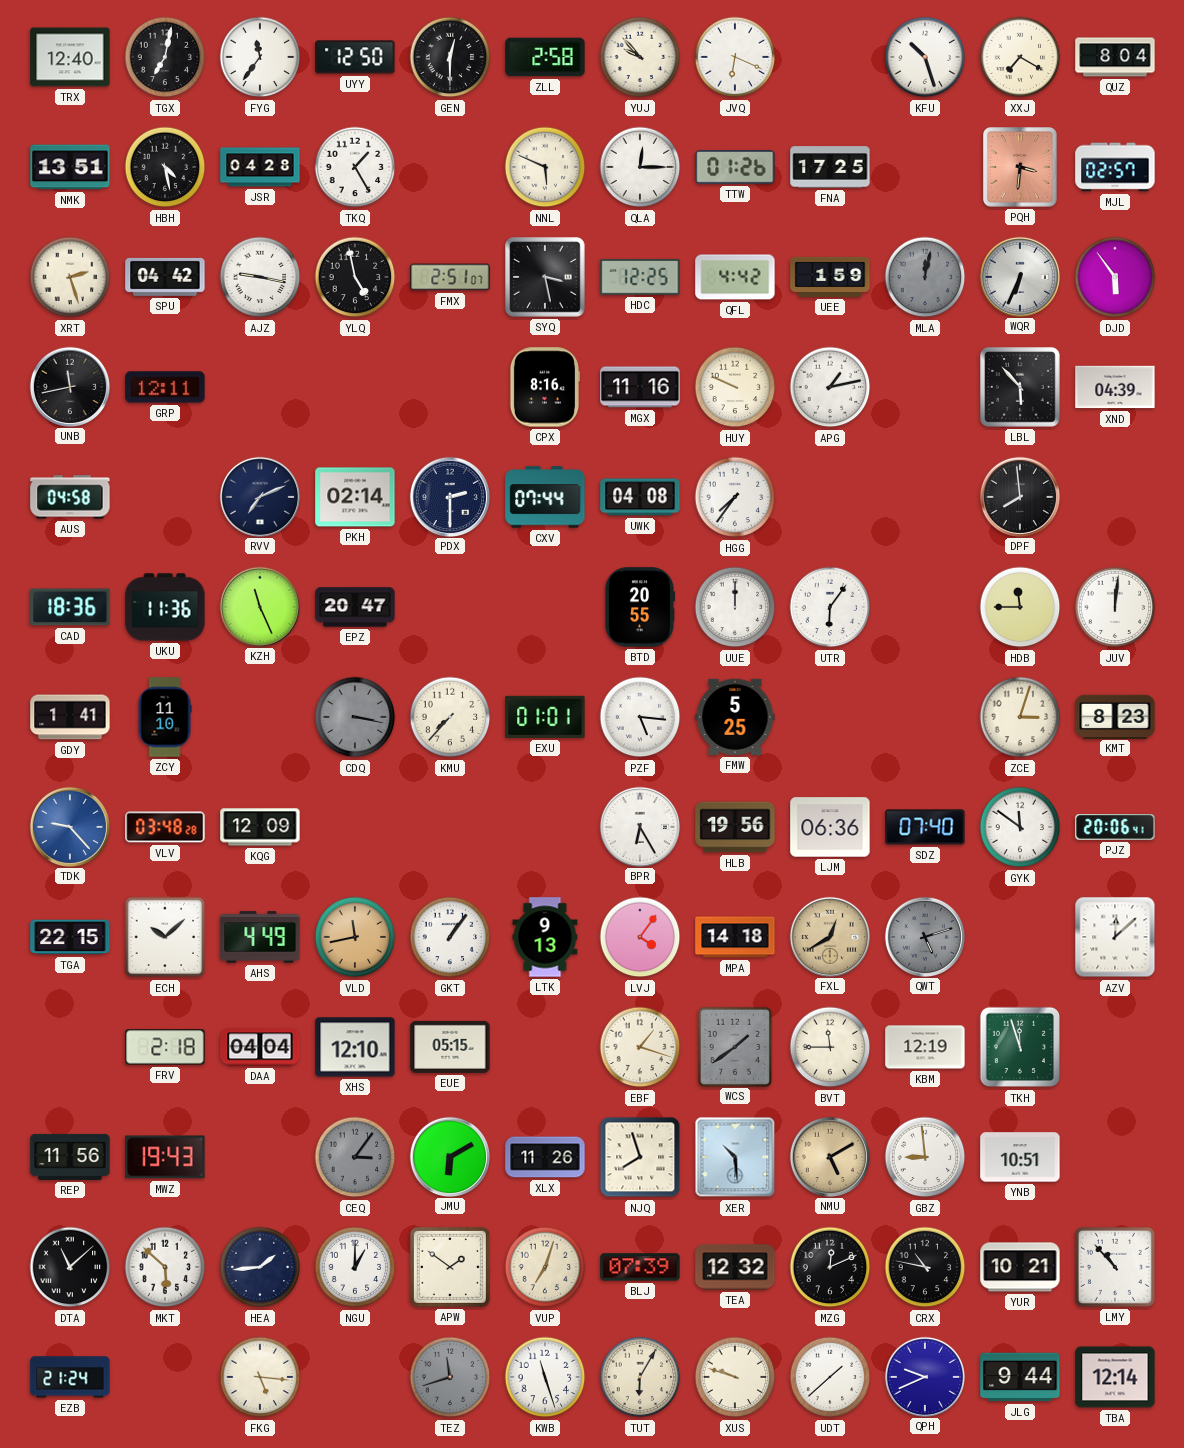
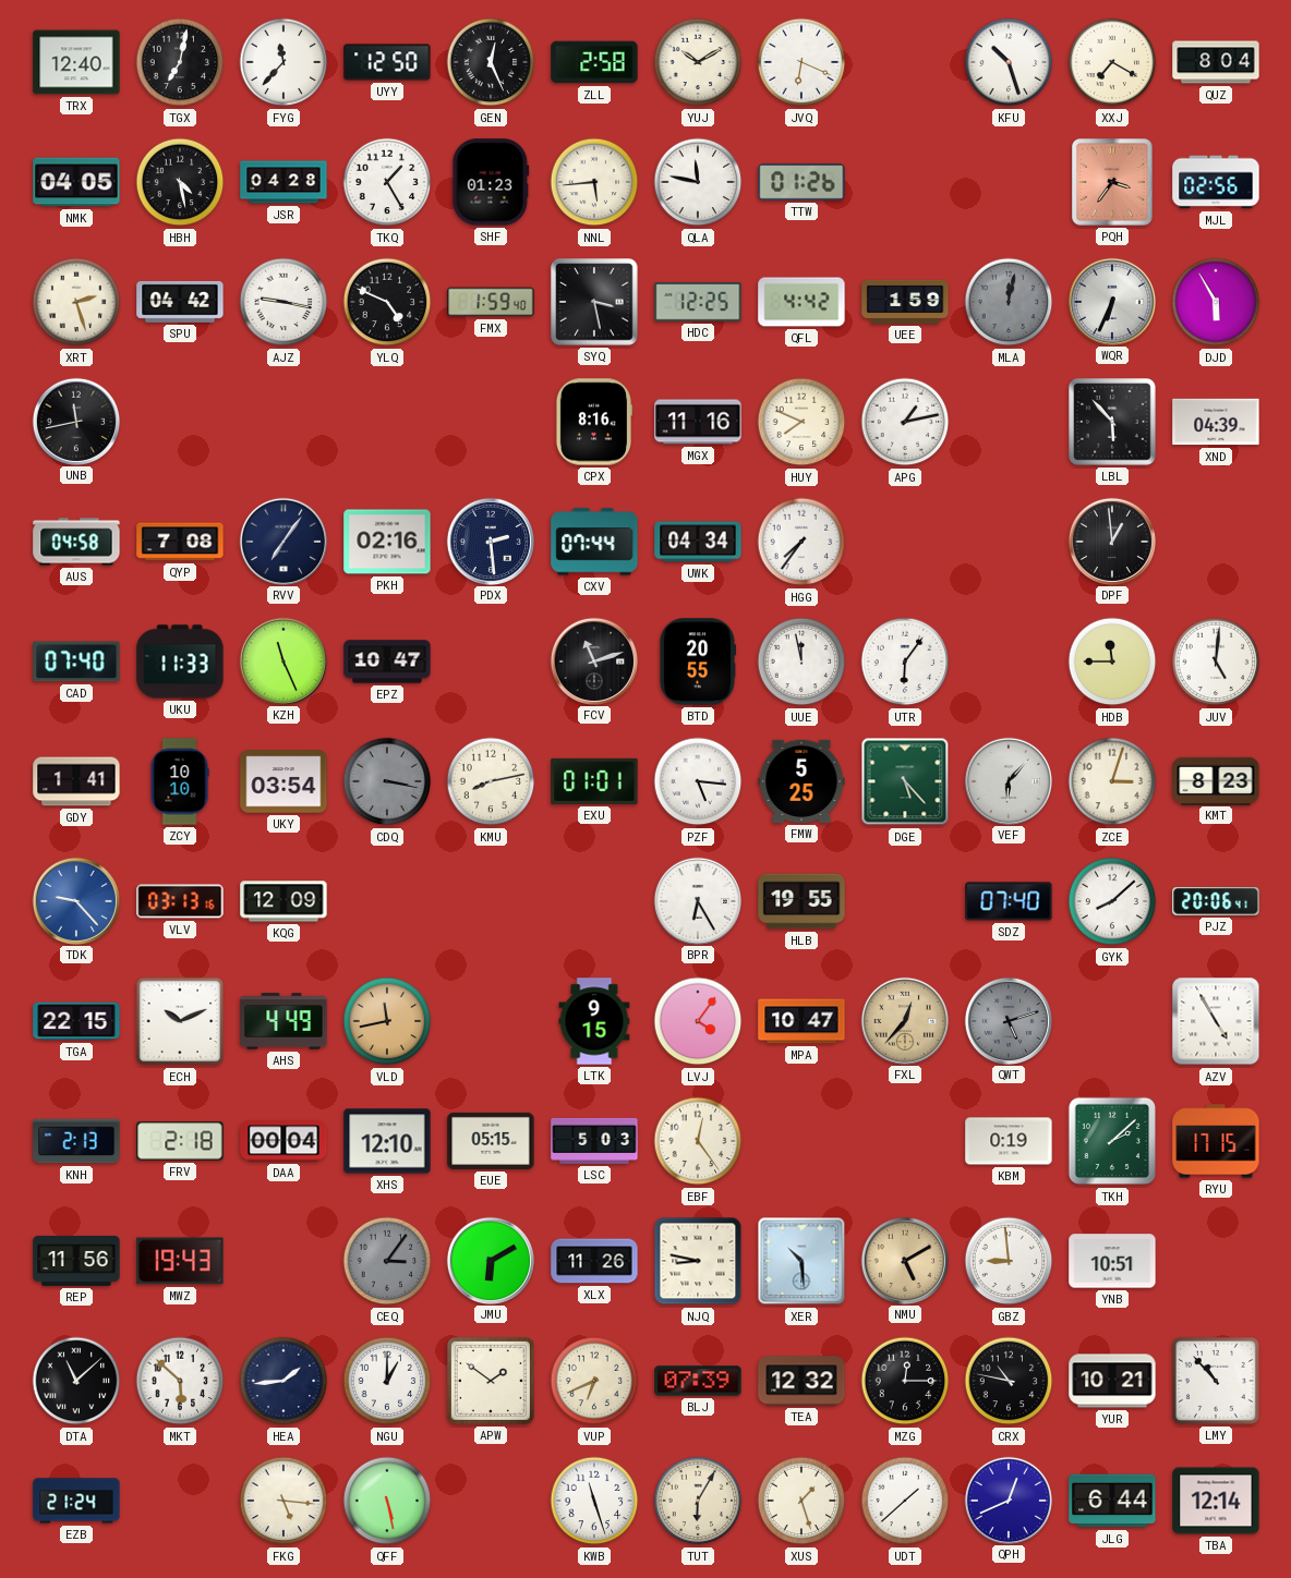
FYG: 11:36 -> 11:37 (283, 62)
GEN: 12:30 -> 12:26 (491, 62)
YUJ: 9:53 -> 10:10 (698, 62)
NMK: 13:51 -> 04:05 (76, 182)
SHF: none -> 01:23 (491, 182)
NNL: 5:49 -> 5:44 (594, 182)
QLA: 12:15 -> 11:47 (698, 182)
FNA: 17:25 -> none (830, 167)
PQH: 3:31 -> 3:36 (1113, 182)
MJL: 02:57 -> 02:56 (1216, 182)
YLQ: 4:58 -> 4:49 (387, 302)
FMX: 2:51 -> 1:59 (491, 302)
DJD: 5:54 -> 5:55 (1216, 302)
GRP: 12:11 -> none (165, 387)
HUY: 9:49 -> 7:49 (801, 422)
QYP: none -> 7:08 (180, 542)
RVV: 7:11 -> 7:06 (282, 541)
PKH: 02:14 -> 02:16 (387, 542)
PDX: 2:30 -> 2:29 (490, 541)
UWK: 04:08 -> 04:34 (698, 542)
DPF: 7:59 -> 12:59 (1111, 541)
CAD: 18:36 -> 07:40 (76, 661)
UKU: 11:36 -> 11:33 (180, 661)
EPZ: 20:47 -> 10:47 (387, 661)
FCV: none -> 11:12 (593, 660)
UUE: 12:00 -> 11:58 (801, 661)
JUV: 12:01 -> 5:01 (1216, 661)
ZCY: 11:10 -> 10:10 (180, 781)
UKY: none -> 03:54 (283, 781)
KMU: 7:37 -> 8:13 (491, 781)
DGE: none -> 5:23 (905, 781)
VEF: none -> 6:07 (1008, 780)
VLV: 03:48 -> 03:13 (180, 901)
HLB: 19:56 -> 19:55 (801, 901)
LJM: 06:36 -> none (830, 827)
GYK: 11:51 -> 8:08 (1112, 901)
ECH: 10:08 -> 10:11 (180, 1021)
GKT: 1:06 -> none (450, 937)
LTK: 9:13 -> 9:15 (594, 1021)
MPA: 14:18 -> 10:47 (801, 1021)
FXL: 12:40 -> 12:37 (904, 1020)
AZV: 12:08 -> 4:55 (1216, 1021)
KNH: none -> 2:13 (76, 1141)
DAA: 04:04 -> 00:04 (283, 1141)
LSC: none -> 5:03 (594, 1141)
EBF: 1:18 -> 12:24 (698, 1141)
WCS: 1:39 -> none (734, 1046)
BVT: 11:45 -> none (830, 1047)
KBM: 12:19 -> 0:19 (1009, 1141)
TKH: 11:57 -> 2:08 (1112, 1141)
RYU: none -> 17:15 (1216, 1141)
NJQ: 7:57 -> 8:47 (698, 1261)
VUP: 7:03 -> 6:41 (594, 1381)
MZG: 12:11 -> 12:15 (905, 1381)
QFF: none -> 5:28 (387, 1501)
TEZ: 11:42 -> none (450, 1377)
XUS: 9:48 -> 1:27 (801, 1501)
QPH: 9:41 -> 12:41 (1008, 1500)
JLG: 9:44 -> 6:44 (1112, 1501)
